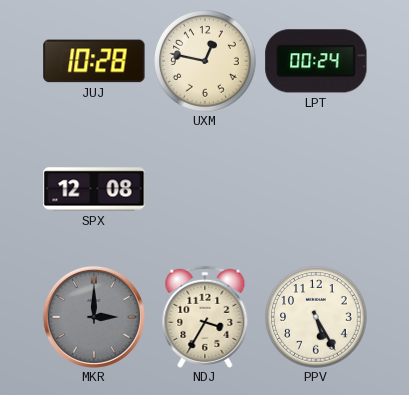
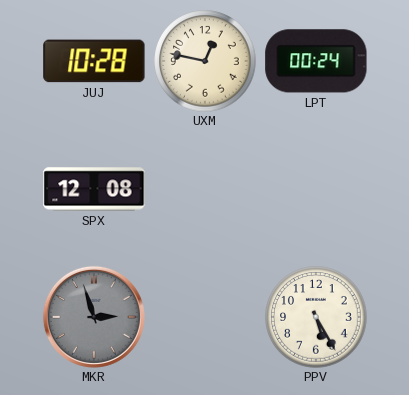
MKR: 3:00 -> 2:57 (94, 317)
NDJ: 3:35 -> none (205, 317)
